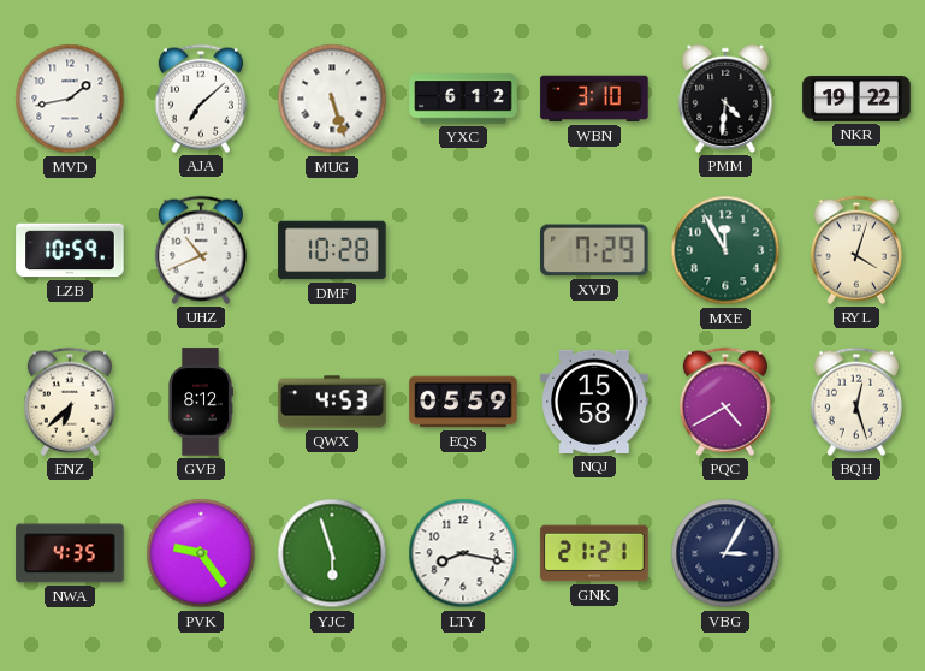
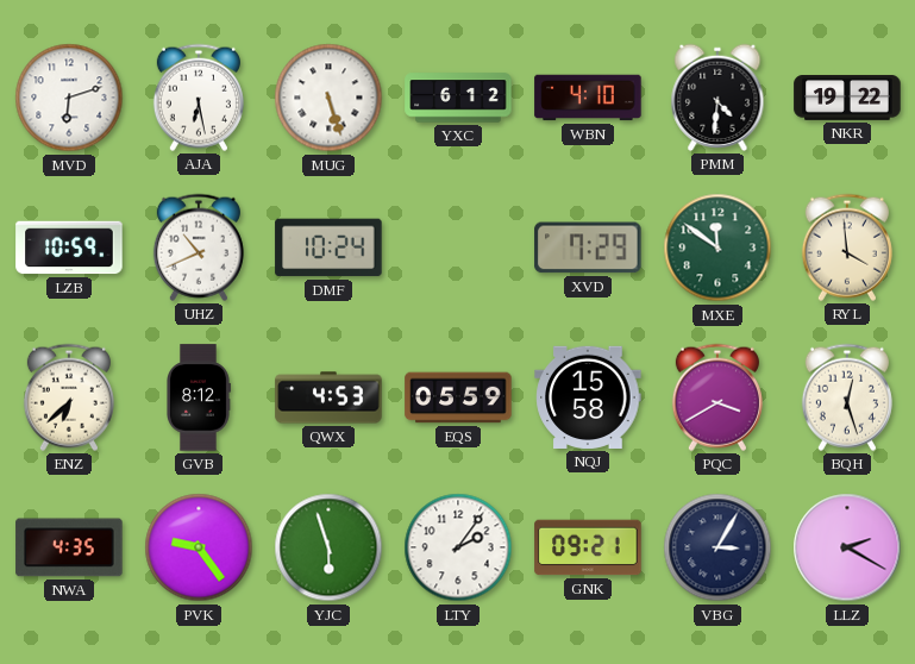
MVD: 1:43 -> 6:12 (69, 98)
AJA: 7:08 -> 6:28 (199, 98)
WBN: 3:10 -> 4:10 (588, 98)
DMF: 10:28 -> 10:24 (328, 248)
MXE: 11:55 -> 11:51 (717, 248)
RYL: 4:03 -> 3:59 (847, 248)
PQC: 4:40 -> 3:40 (717, 397)
LTY: 8:17 -> 2:06 (458, 547)
GNK: 21:21 -> 09:21 (588, 547)
LLZ: none -> 2:20 (847, 547)
